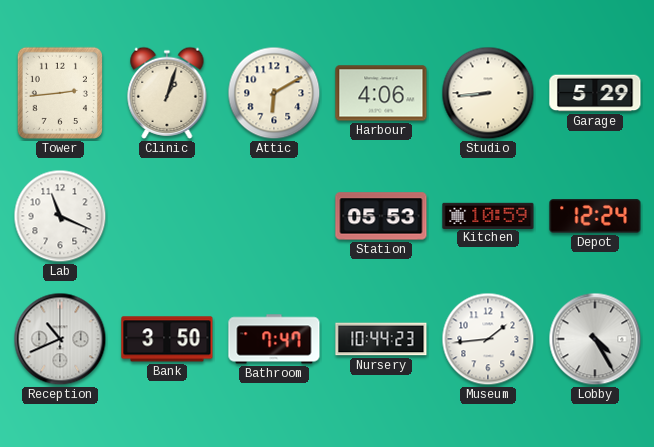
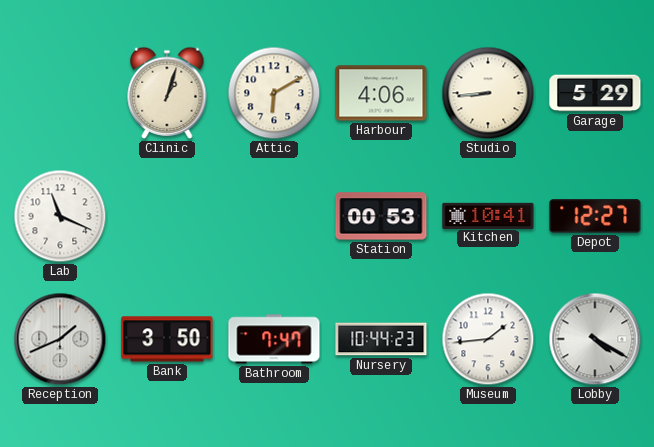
Tower: 2:44 -> none (60, 93)
Station: 05:53 -> 00:53 (381, 216)
Kitchen: 10:59 -> 10:41 (488, 215)
Depot: 12:24 -> 12:27 (595, 216)
Reception: 10:41 -> 1:41 (60, 339)
Lobby: 4:25 -> 4:20 (595, 339)
